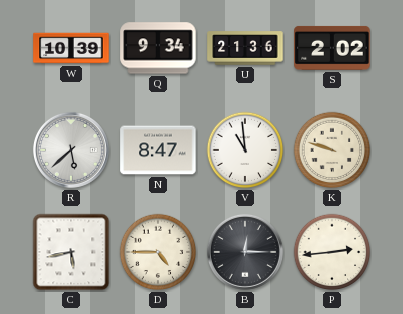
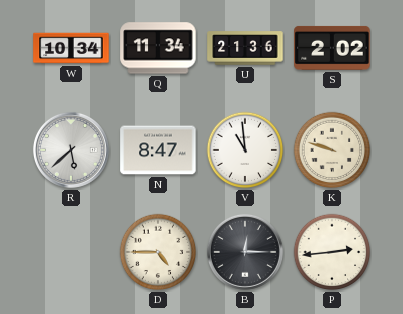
W: 10:39 -> 10:34 (71, 48)
Q: 9:34 -> 11:34 (158, 48)
C: 5:43 -> none (71, 252)
